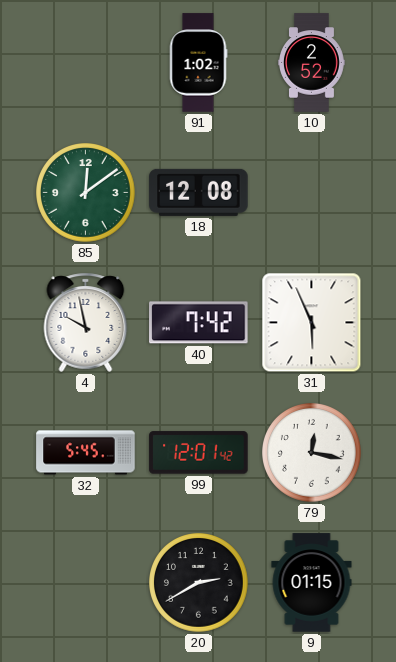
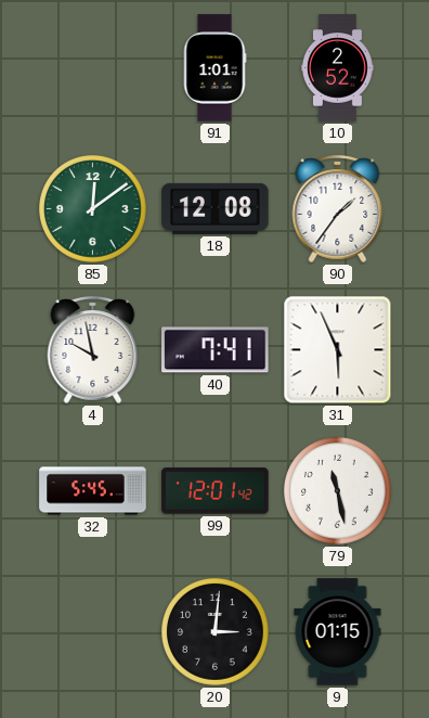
91: 1:02 -> 1:01 (214, 68)
90: none -> 1:36 (338, 208)
40: 7:42 -> 7:41 (216, 350)
79: 12:17 -> 11:28 (338, 491)
20: 2:40 -> 3:01 (216, 632)
